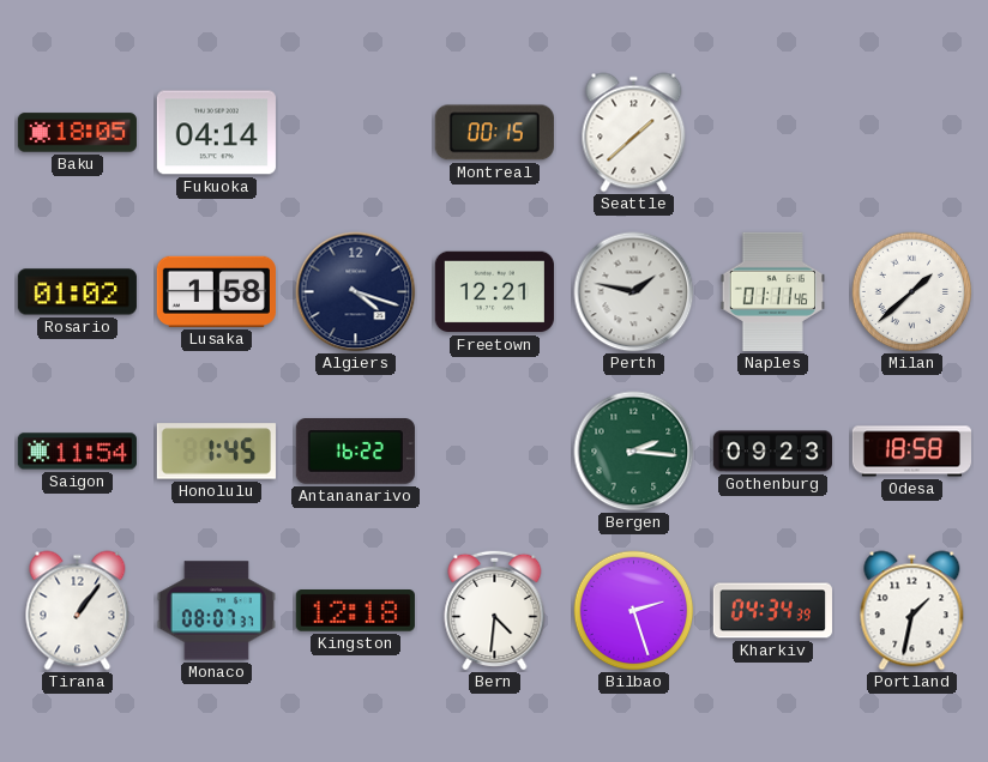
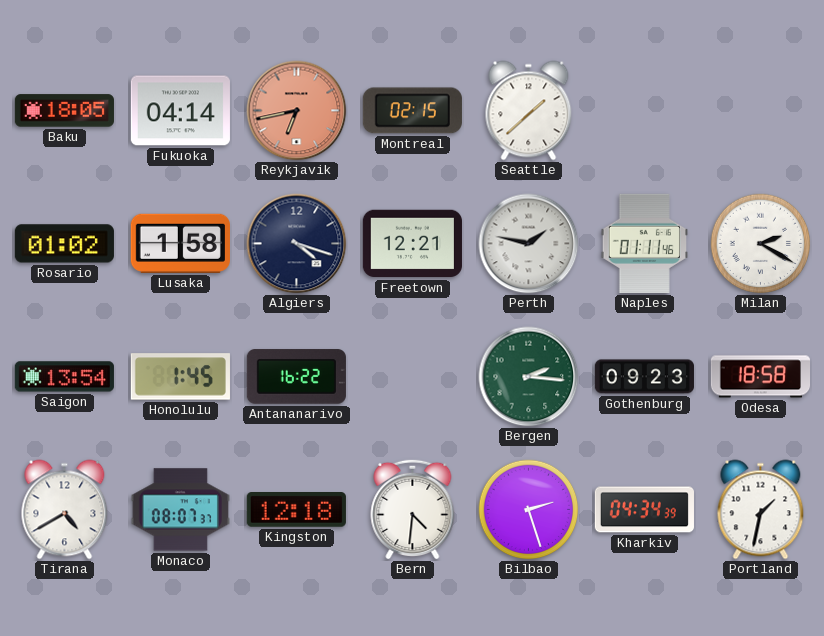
Reykjavik: none -> 6:43 (297, 111)
Montreal: 00:15 -> 02:15 (412, 111)
Milan: 1:38 -> 2:20 (761, 244)
Saigon: 11:54 -> 13:54 (64, 377)
Tirana: 1:06 -> 4:40 (65, 510)
